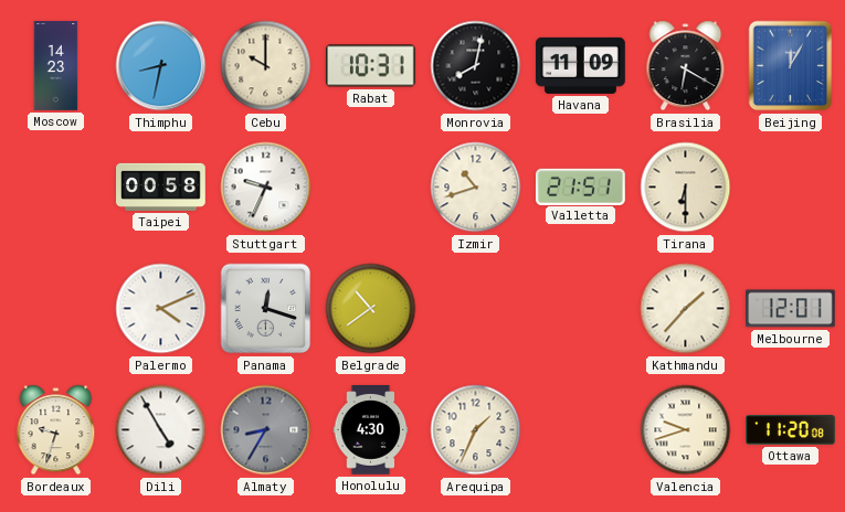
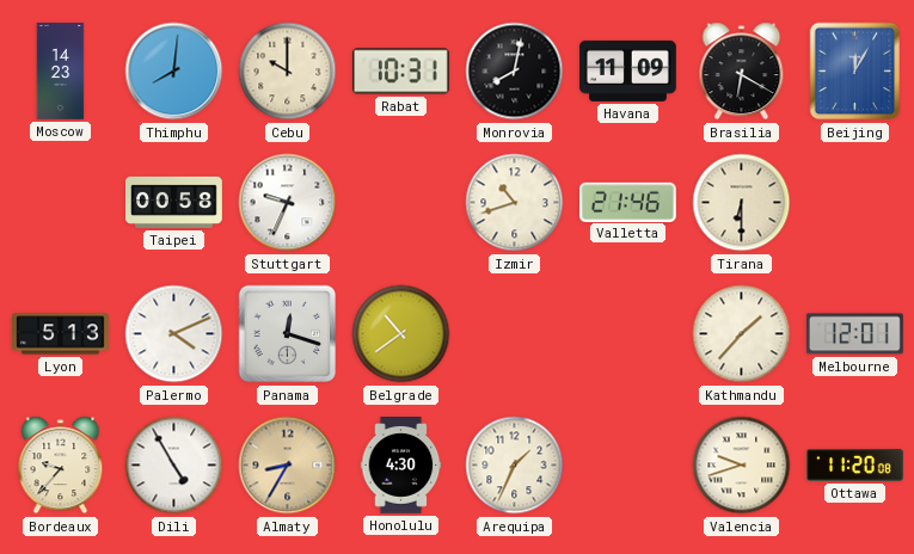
Thimphu: 8:32 -> 8:01 (174, 72)
Valletta: 21:51 -> 21:46 (627, 202)
Lyon: none -> 5:13 (61, 334)
Bordeaux: 9:33 -> 9:37 (61, 466)
Almaty dial: grey -> champagne (288, 466)
